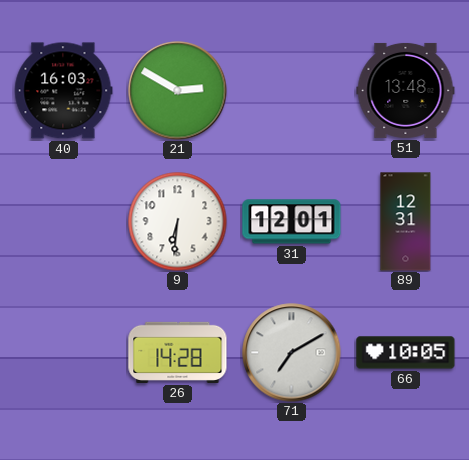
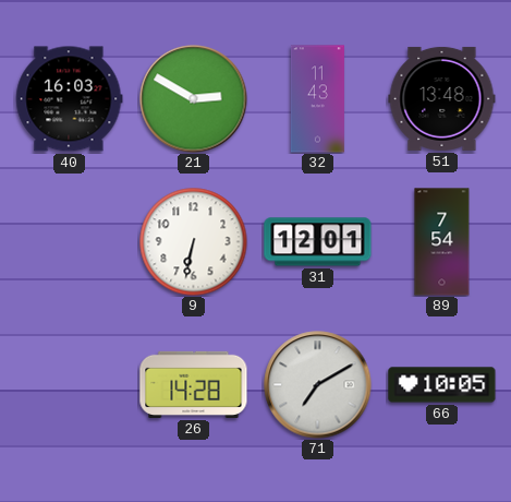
32: none -> 11:43 (317, 99)
9: 6:31 -> 6:32 (194, 242)
89: 12:31 -> 7:54 (442, 242)
